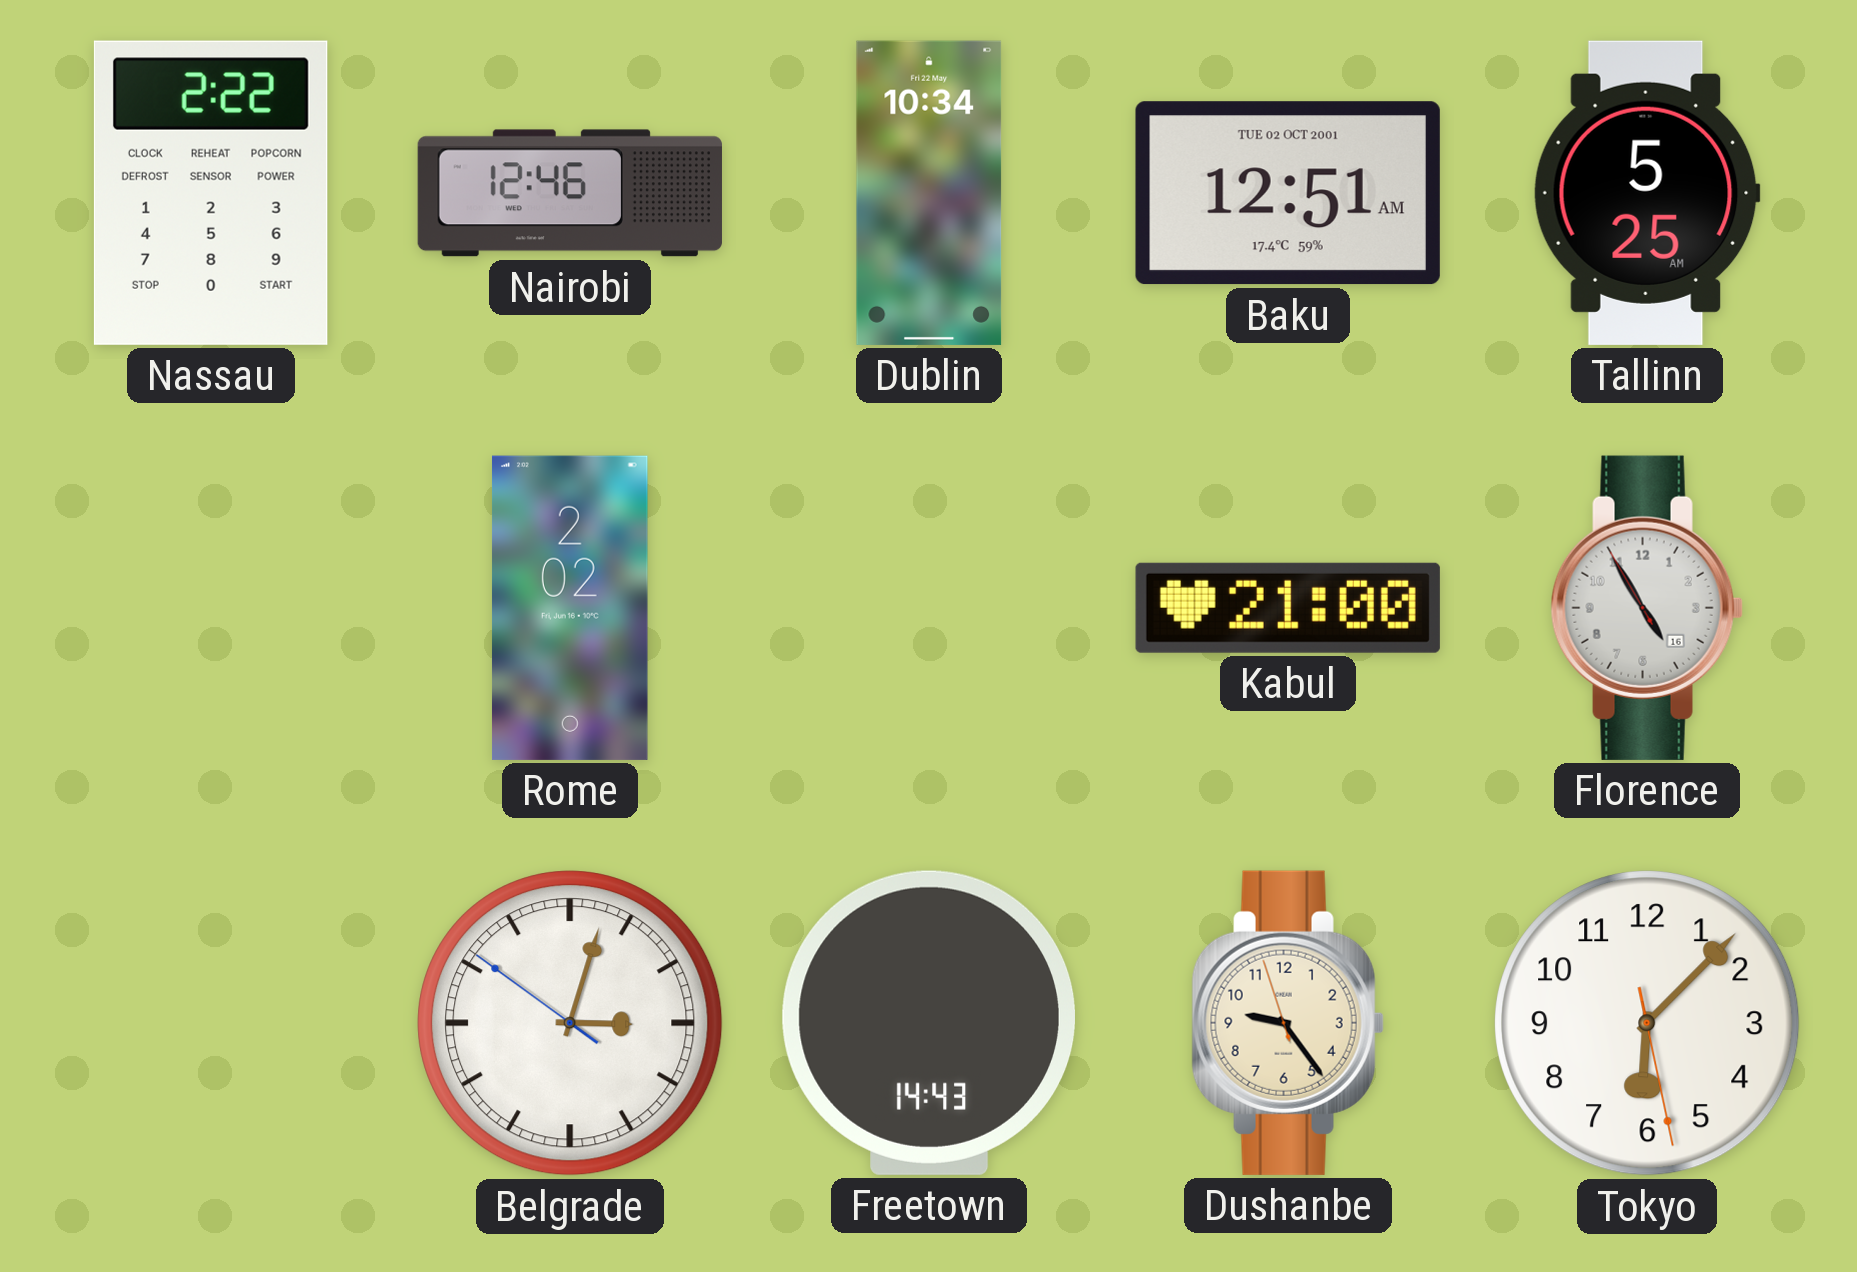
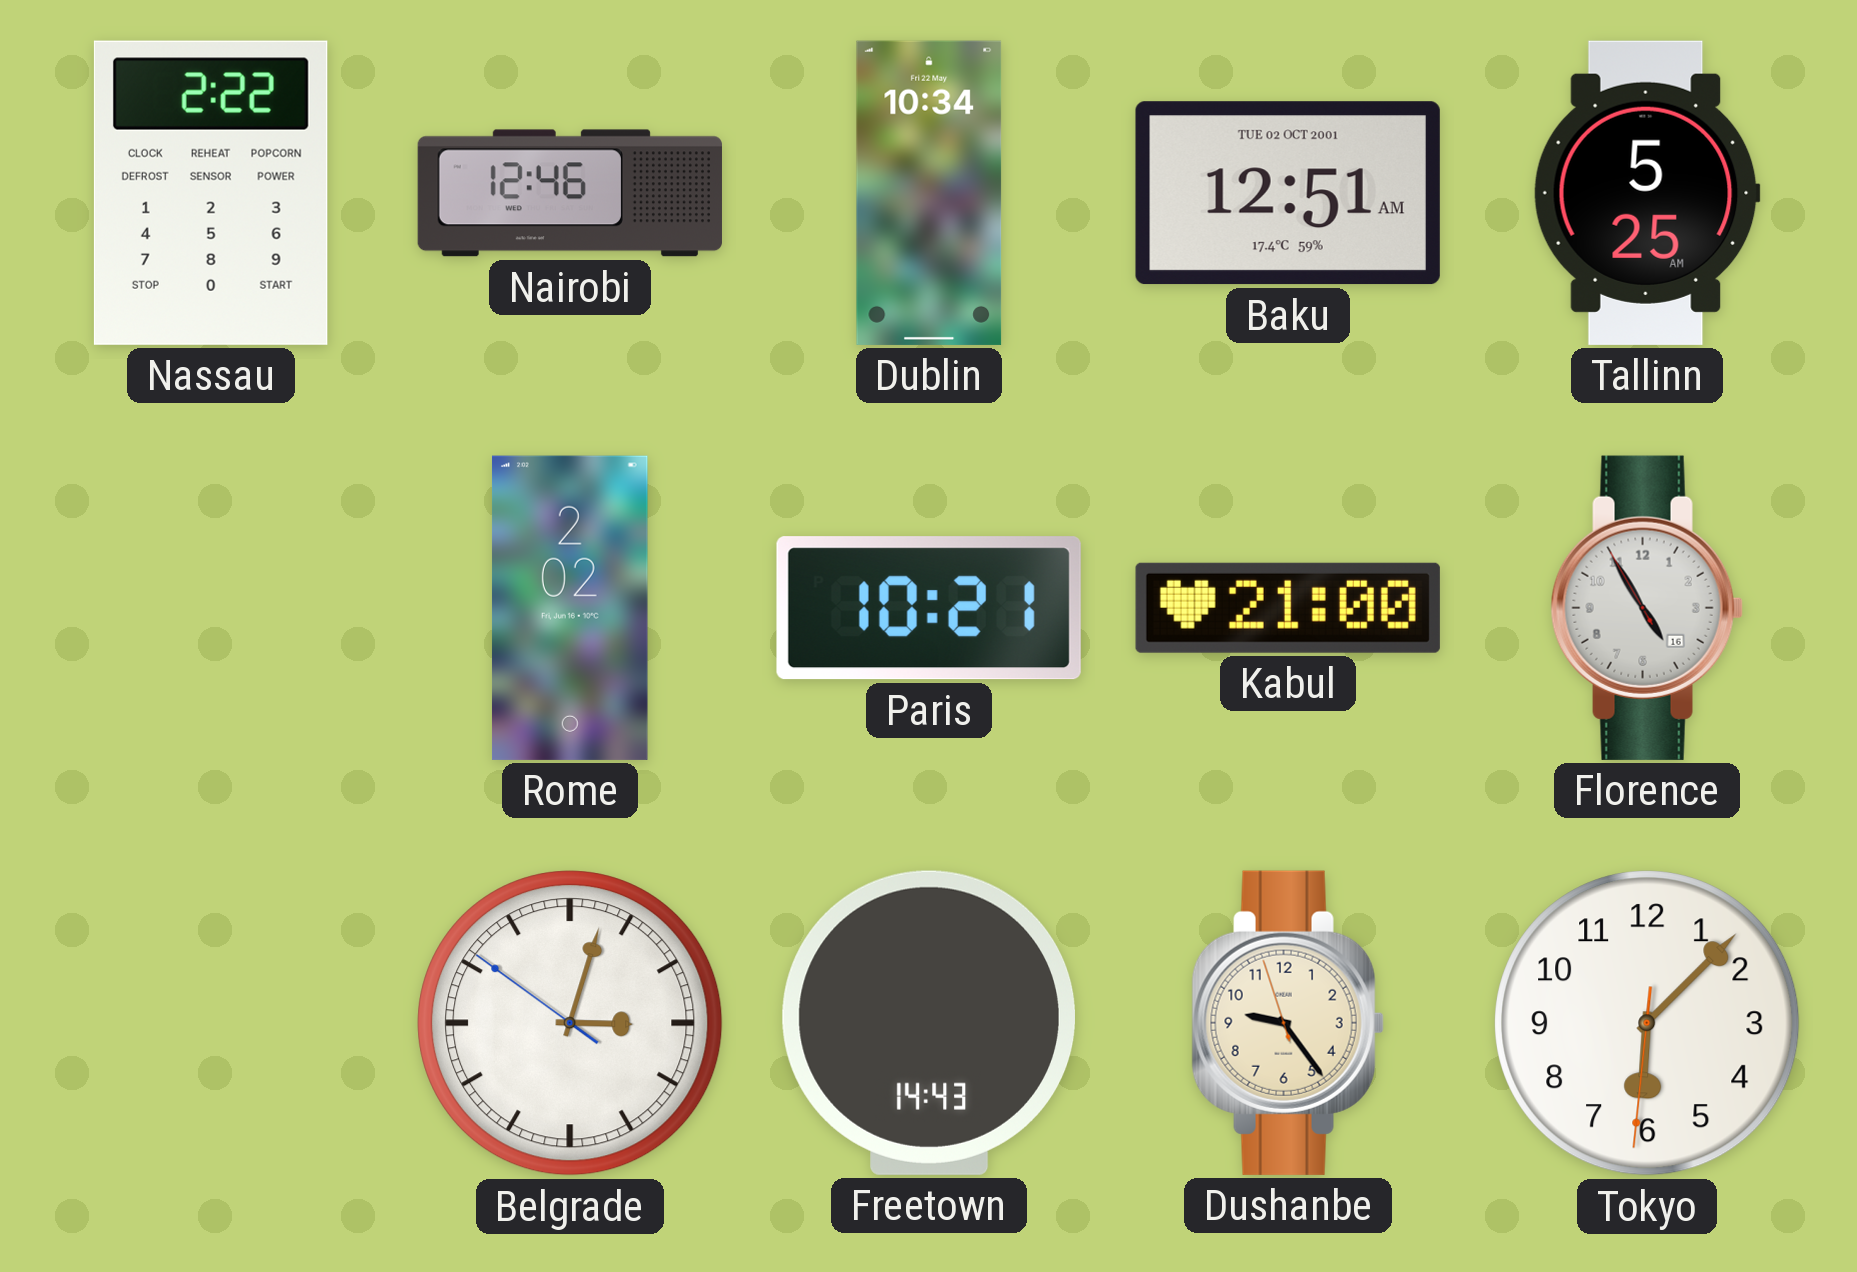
Paris: none -> 10:21 (929, 608)
Tokyo: 6:07:28 -> 6:07:31 (1647, 1023)
